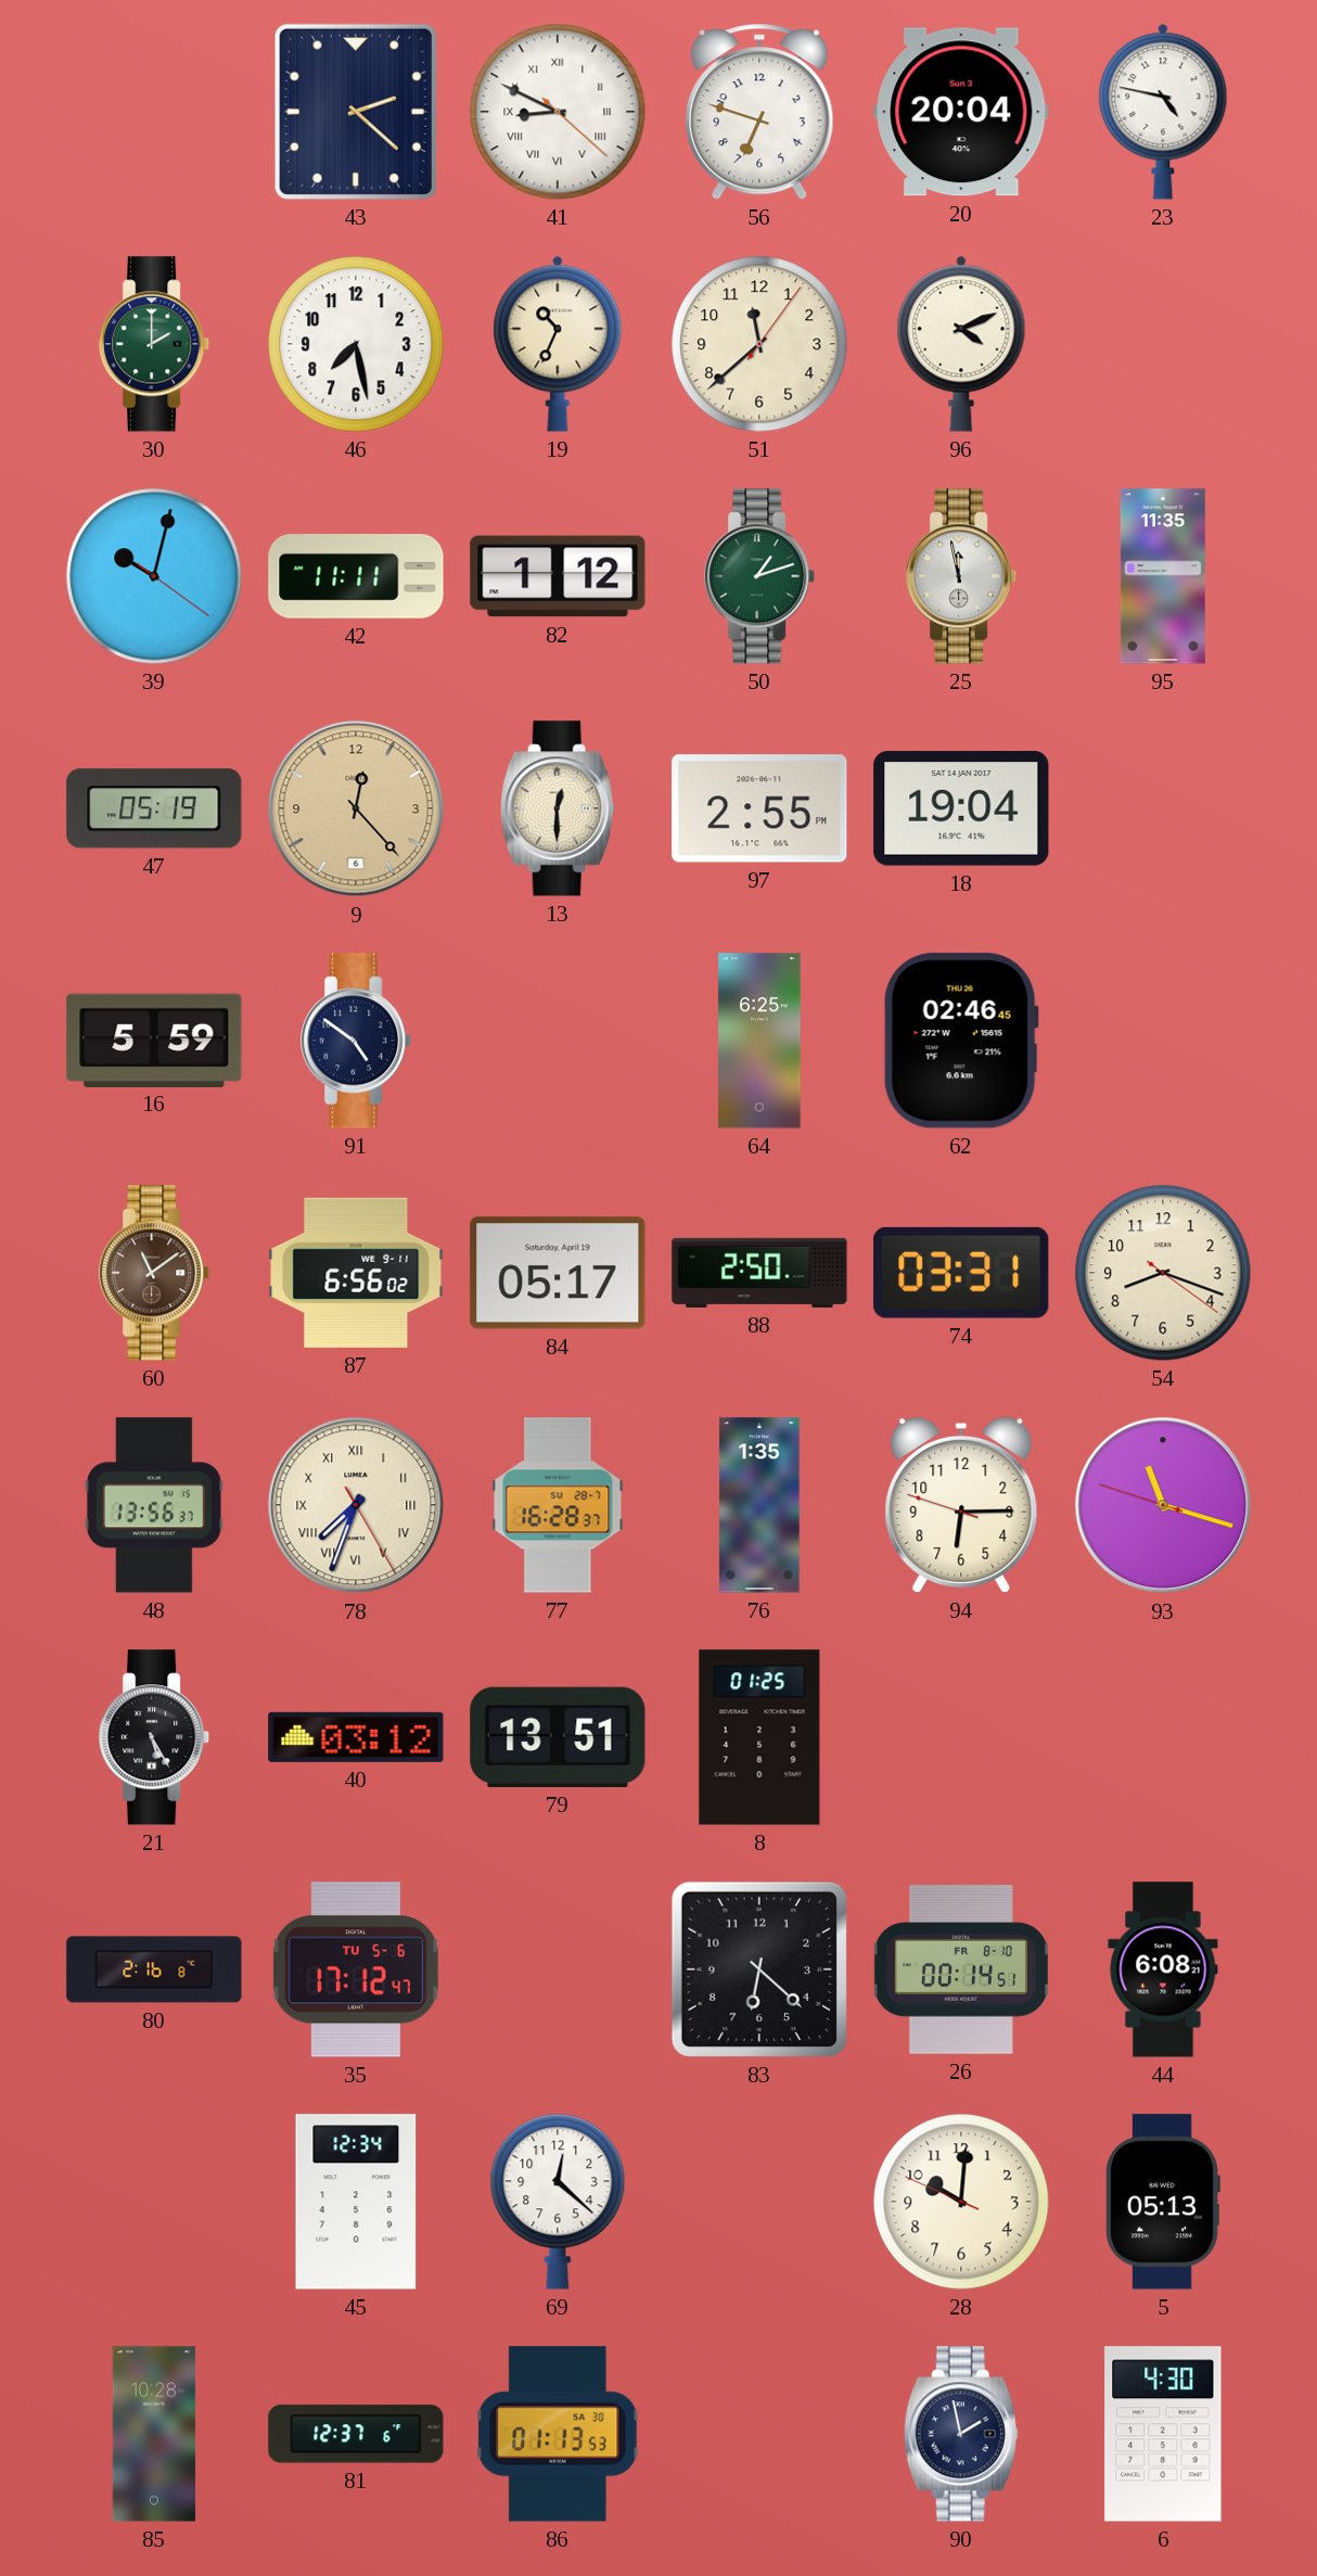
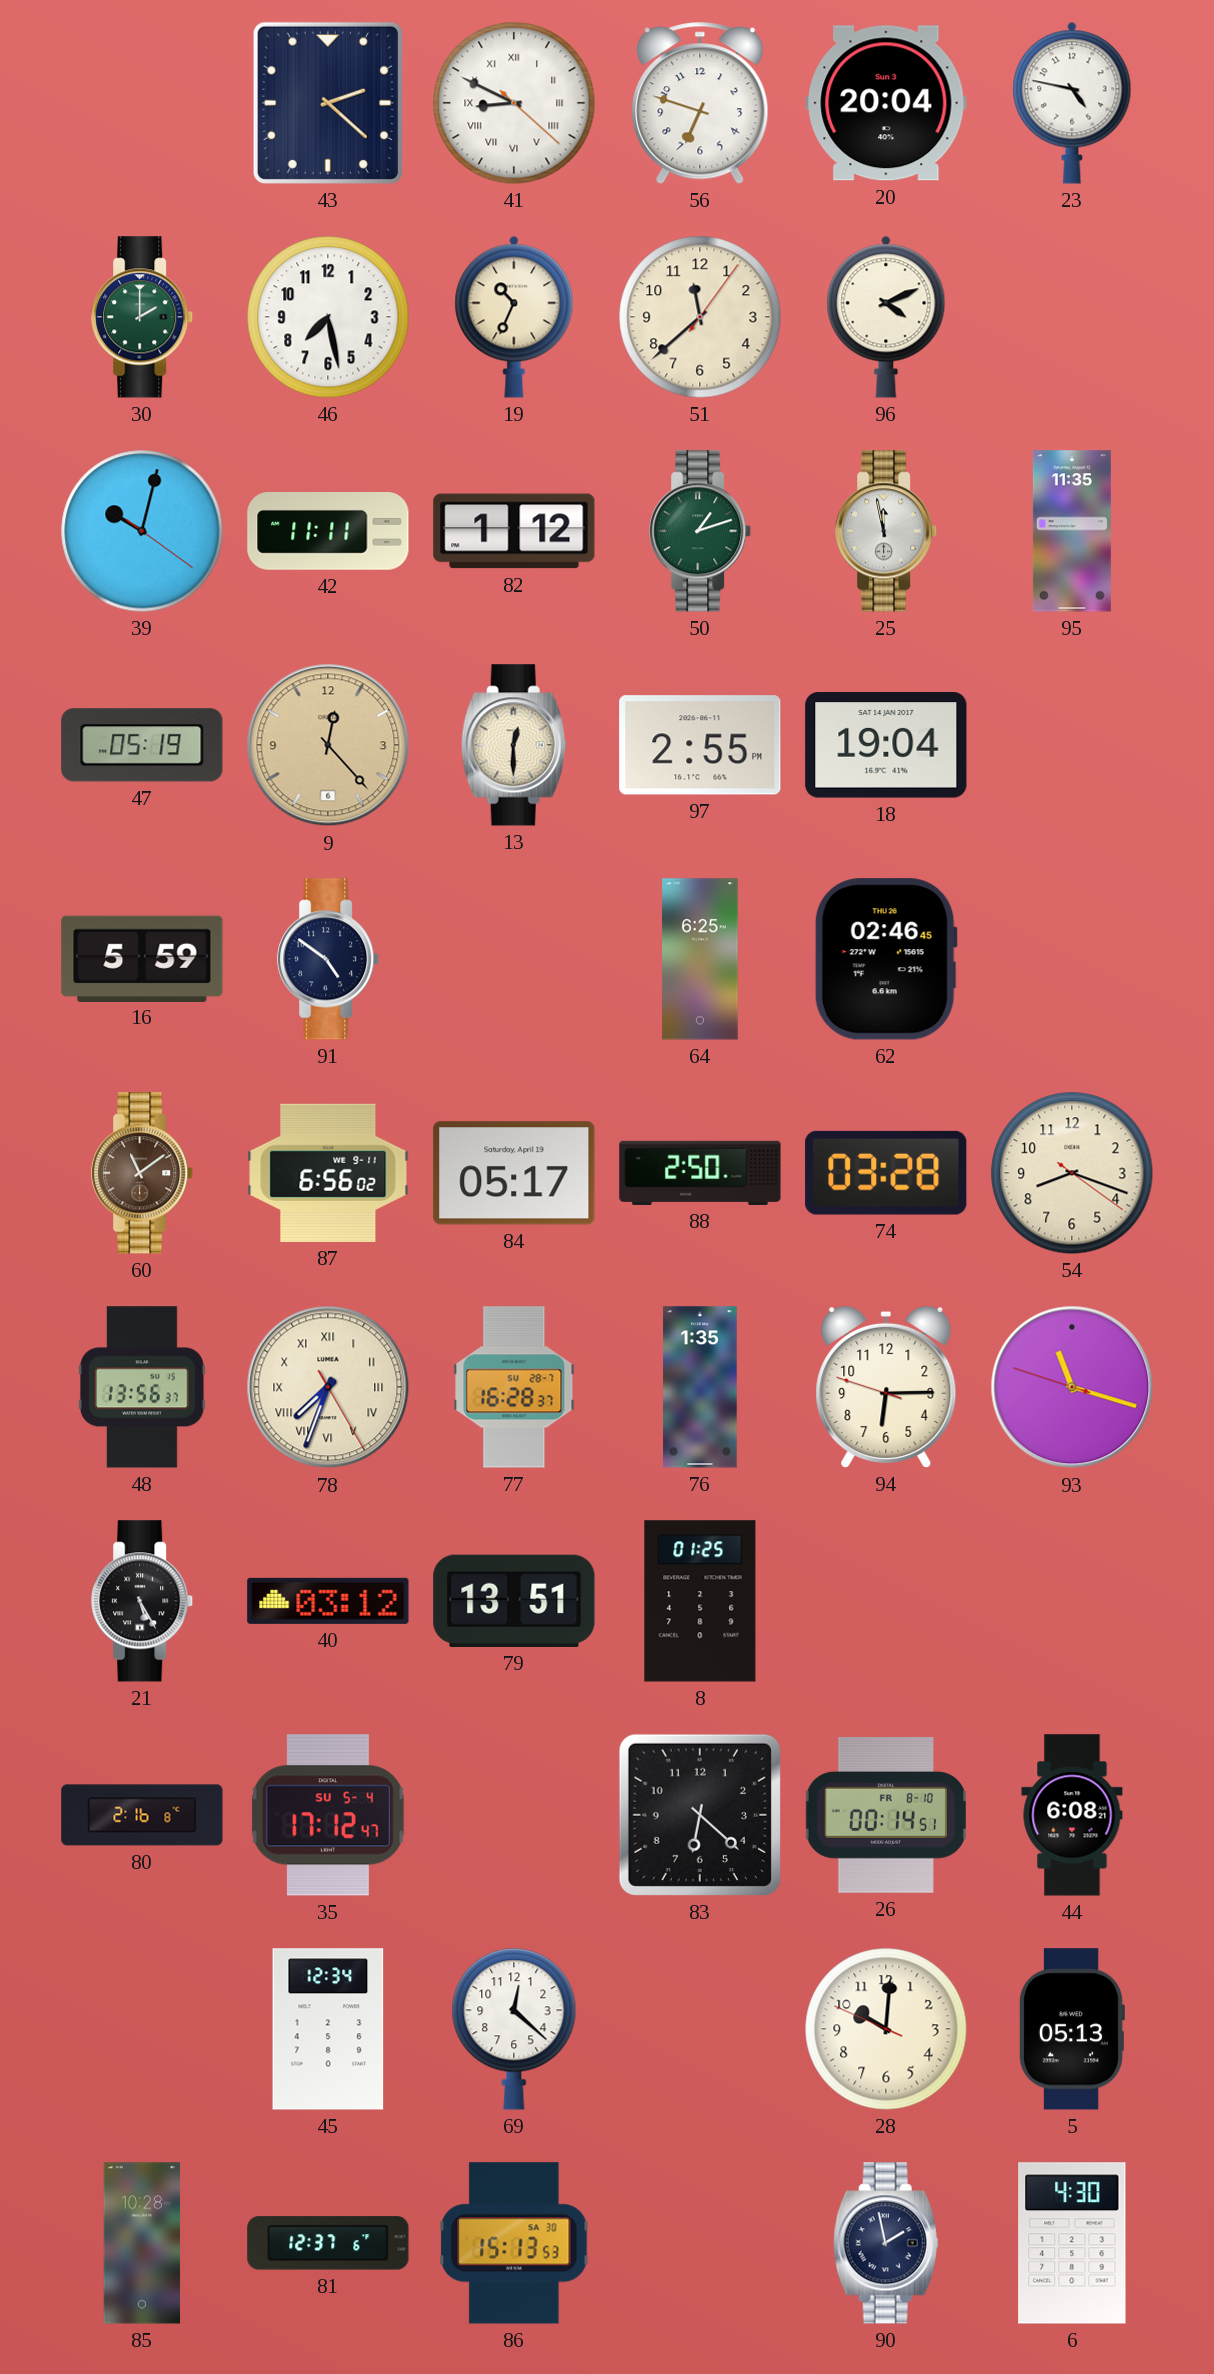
74: 03:31 -> 03:28 (886, 1173)
35 date: TU 5-6 -> SU 5-4 (328, 1815)
86: 01:13 -> 15:13 (514, 2243)
